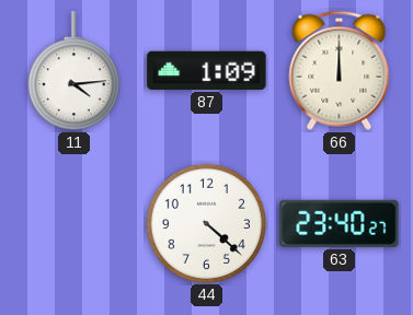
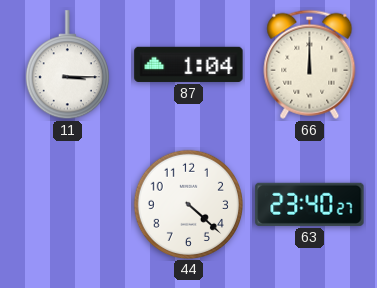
11: 4:14 -> 3:15 (67, 65)
87: 1:09 -> 1:04 (189, 64)
